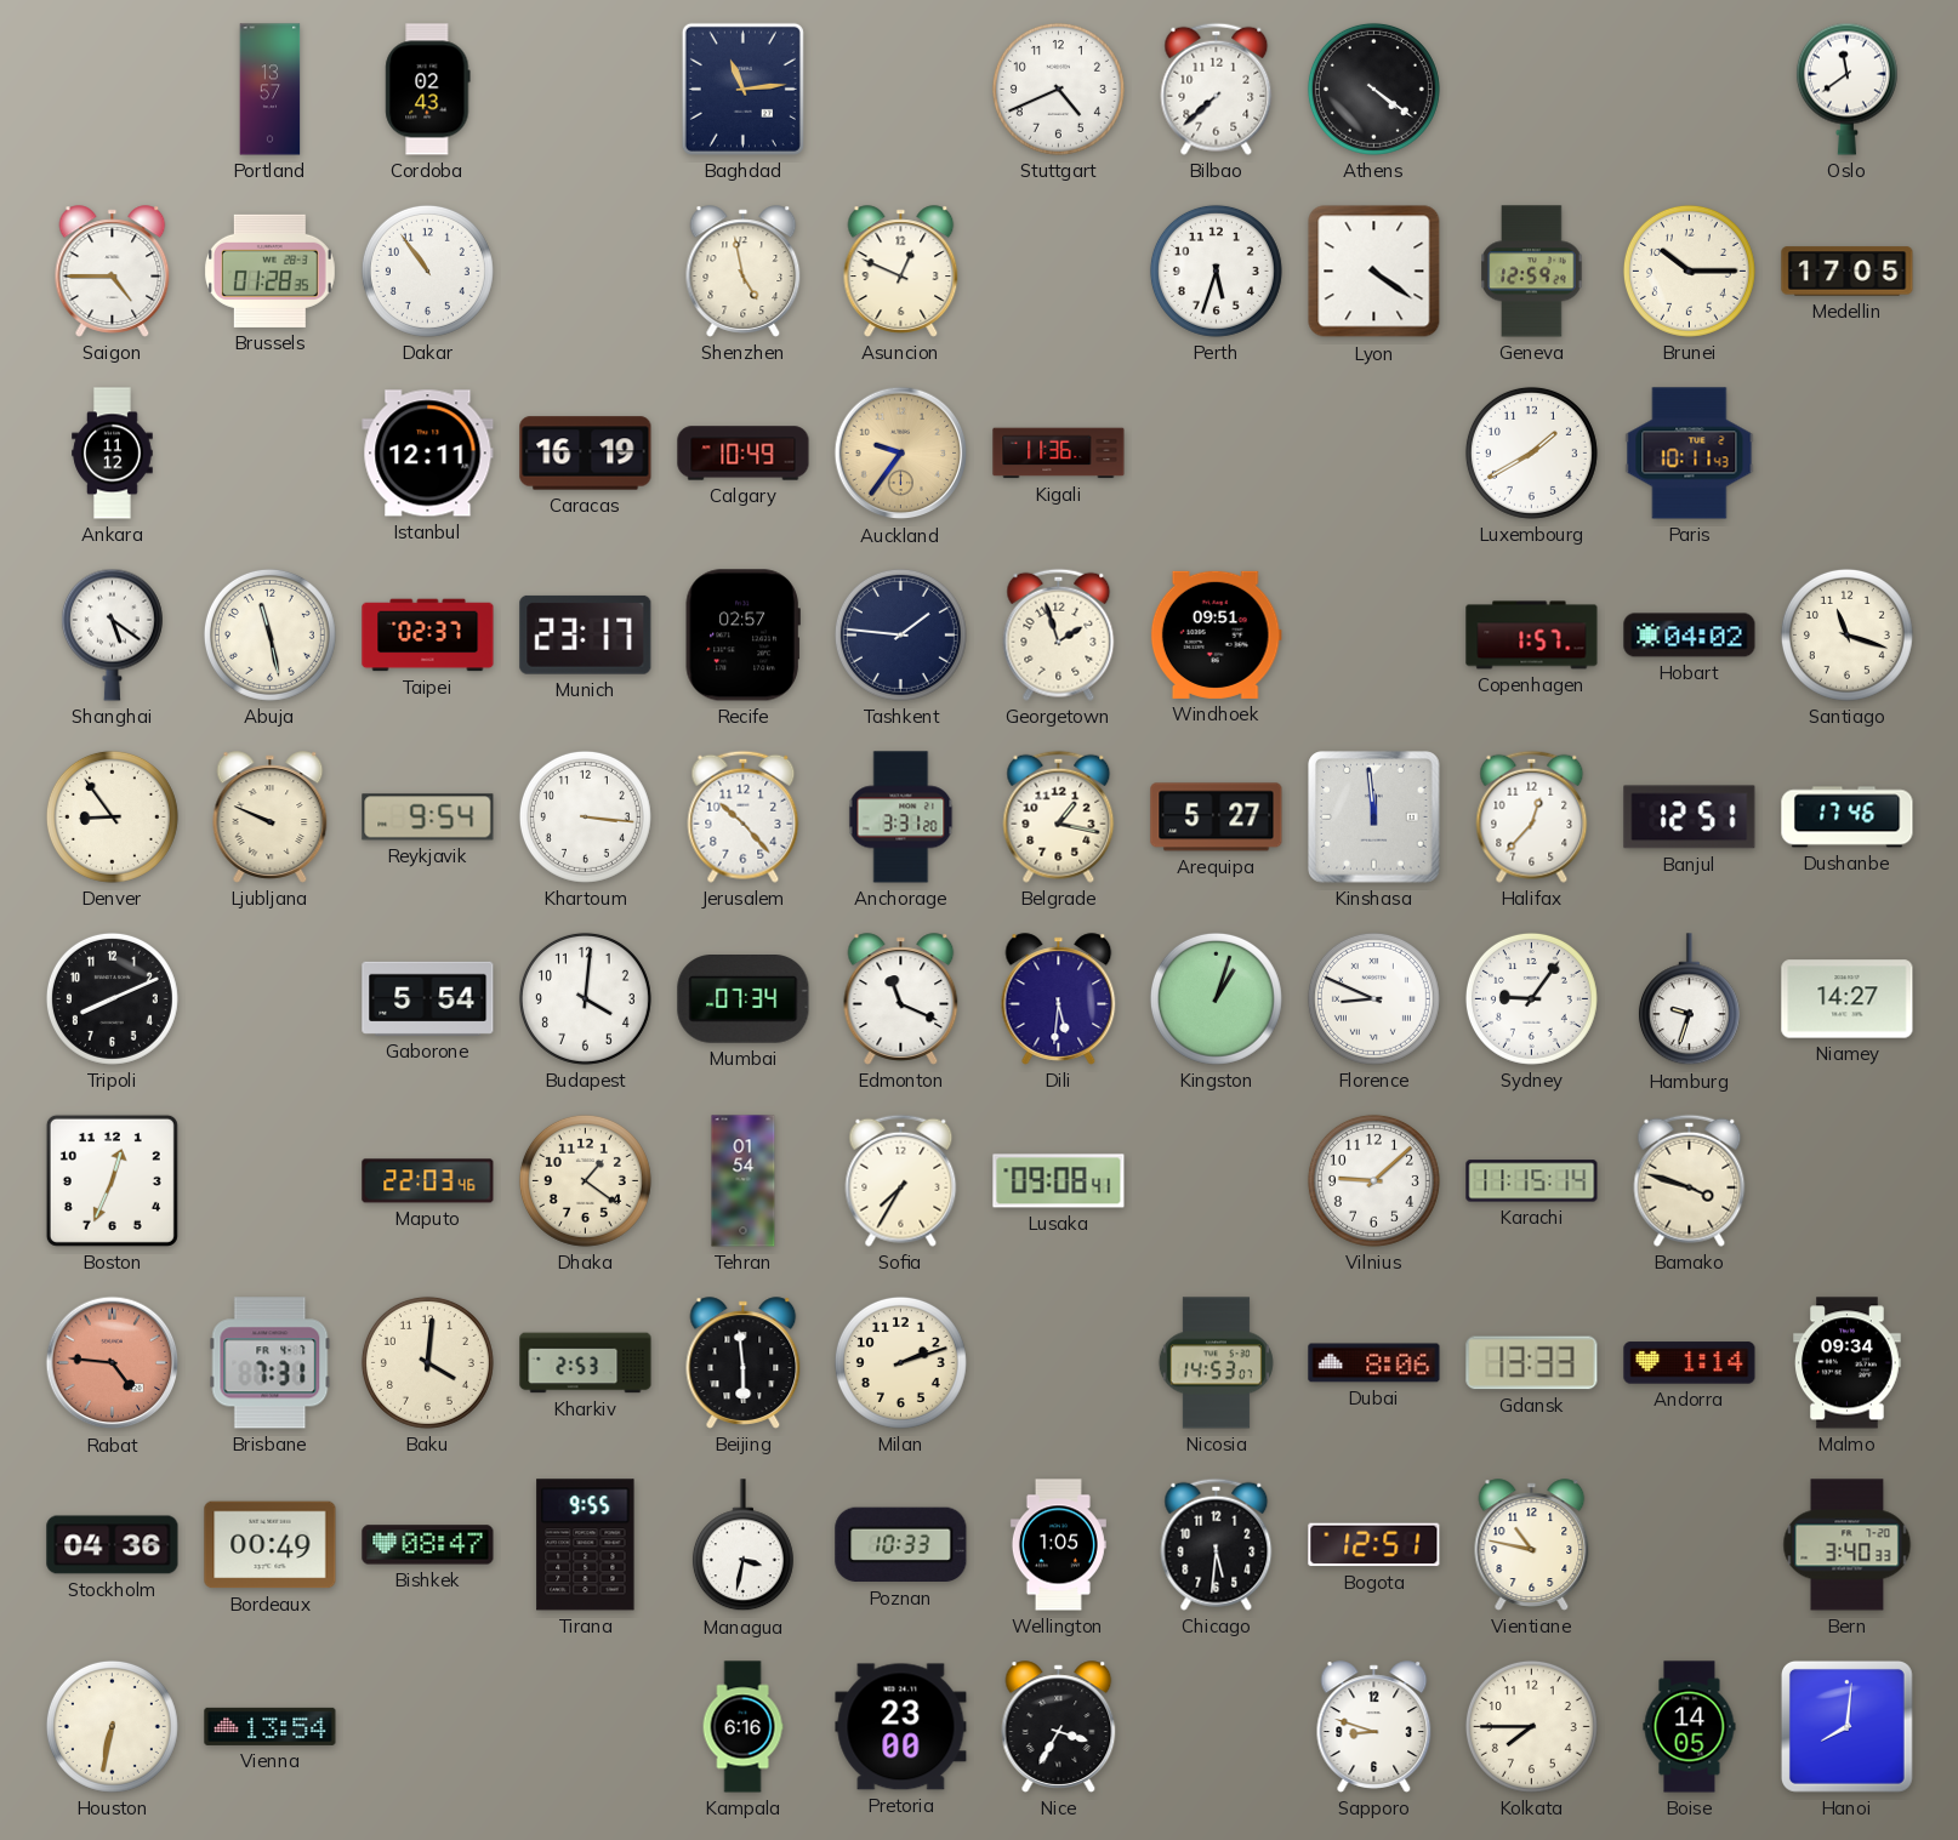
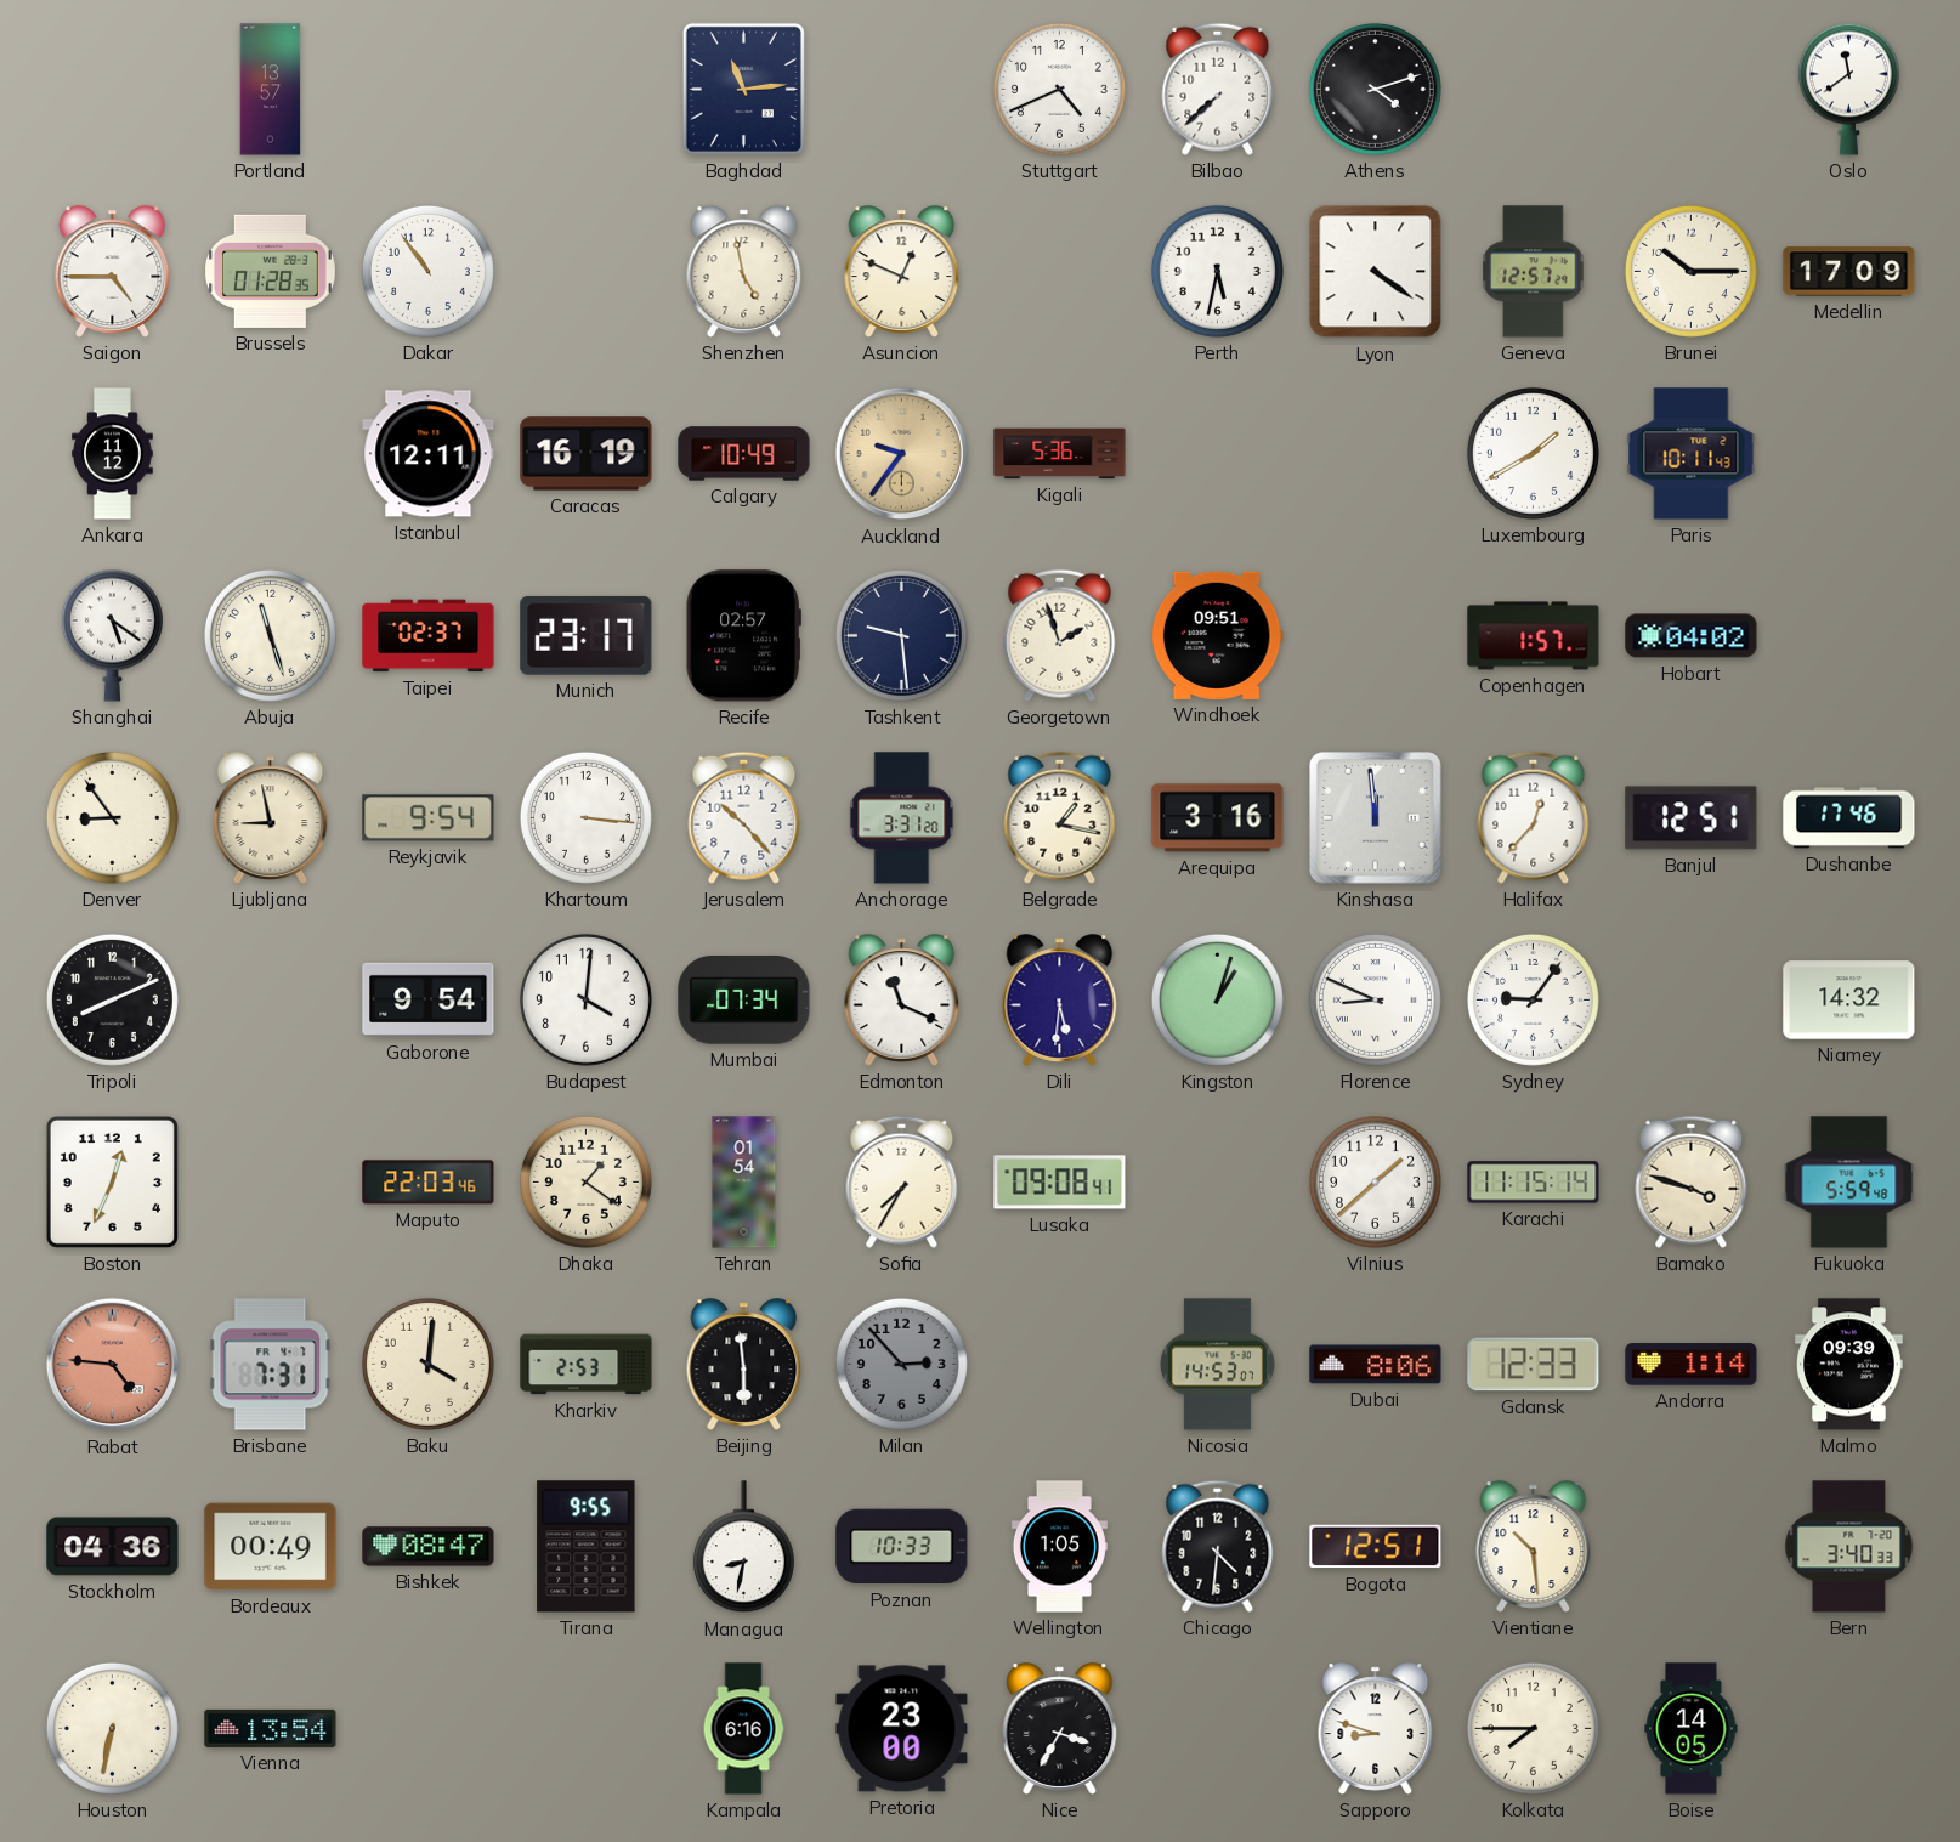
Cordoba: 02:43 -> none (428, 90)
Athens: 4:21 -> 4:12 (1375, 89)
Perth: 5:33 -> 5:32 (1217, 271)
Geneva: 12:59 -> 12:57 (1534, 272)
Medellin: 17:05 -> 17:09 (1849, 272)
Kigali: 11:36 -> 5:36 (1060, 454)
Abuja: 11:28 -> 11:27 (270, 635)
Tashkent: 1:46 -> 9:29 (901, 635)
Santiago: 11:18 -> none (1846, 634)
Ljubljana: 9:49 -> 8:58 (271, 818)
Arequipa: 5:27 -> 3:16 (1218, 818)
Gaborone: 5:54 -> 9:54 (429, 999)
Hamburg: 9:33 -> none (1689, 999)
Niamey: 14:27 -> 14:32 (1849, 1001)
Vilnius: 9:08 -> 1:38 (1375, 1181)
Fukuoka: none -> 5:59 (1849, 1183)
Milan: 2:12 -> 2:53 (901, 1364)
Milan dial: cream -> grey (901, 1364)
Gdansk: 13:33 -> 12:33 (1534, 1365)
Malmo: 09:34 -> 09:39 (1849, 1365)
Managua: 3:32 -> 8:32 (743, 1547)
Chicago: 5:31 -> 4:31 (1218, 1546)
Vientiane: 10:47 -> 10:29 (1534, 1547)
Hanoi: 8:01 -> none (1846, 1726)
